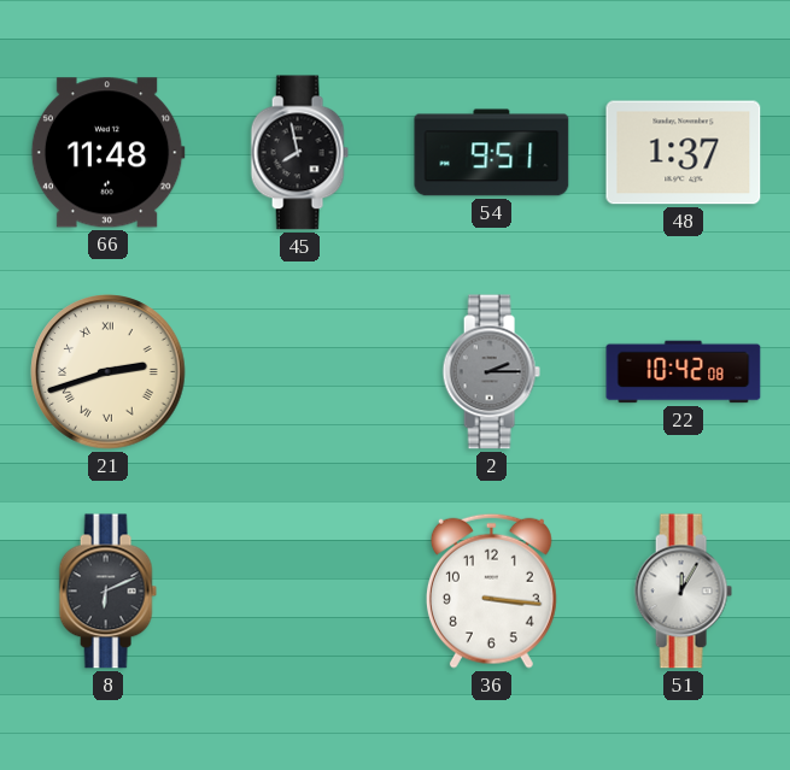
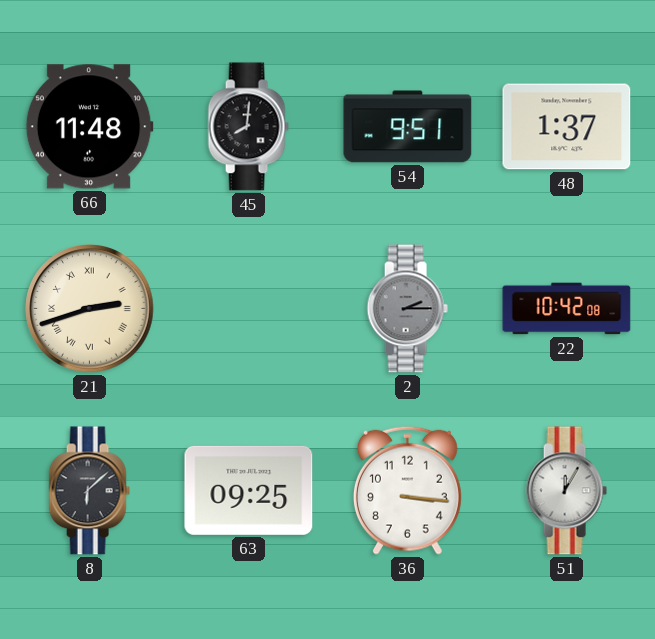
45: 7:58 -> 8:01 (248, 127)
8: 6:11 -> 6:08 (89, 491)
63: none -> 09:25 (249, 490)
